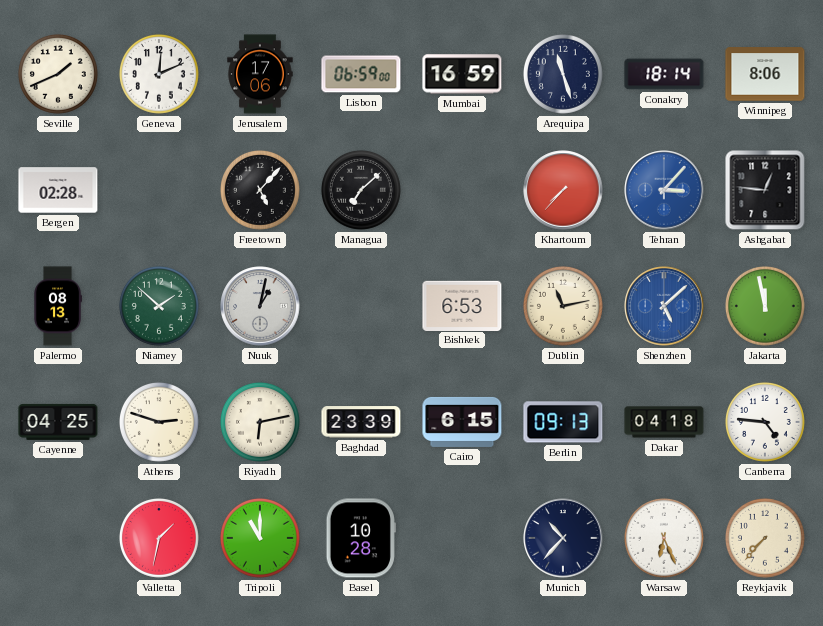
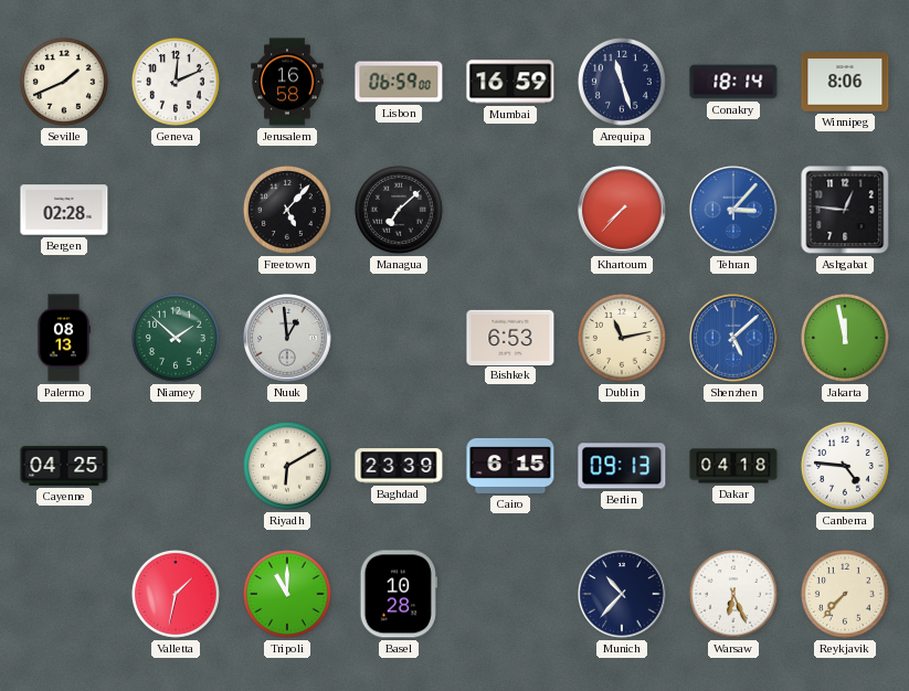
Jerusalem: 17:06 -> 16:58 (287, 82)
Nuuk: 1:02 -> 12:59 (287, 338)
Athens: 2:48 -> none (159, 422)
Riyadh: 6:13 -> 6:10 (287, 466)
